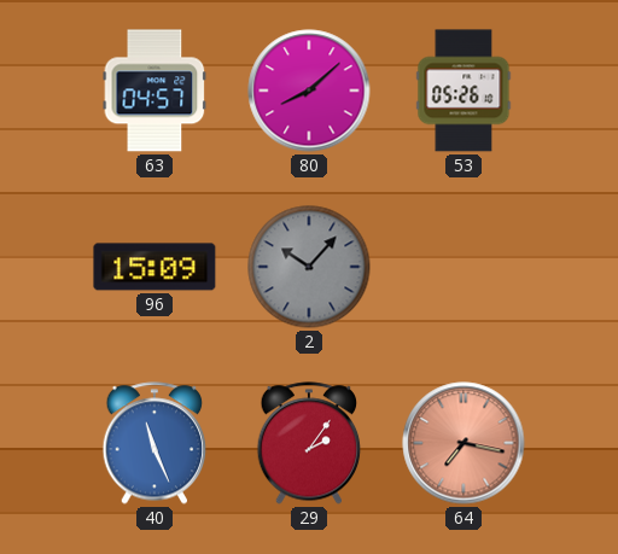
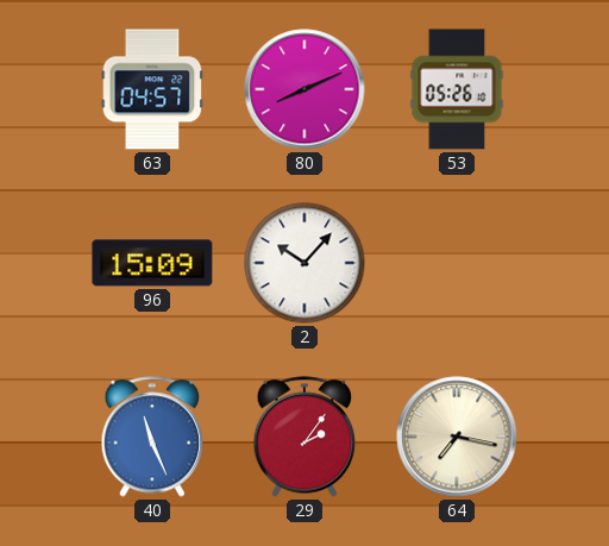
80: 8:08 -> 8:11 (304, 89)
2 dial: grey -> white (304, 263)
64 dial: salmon -> cream (457, 437)
